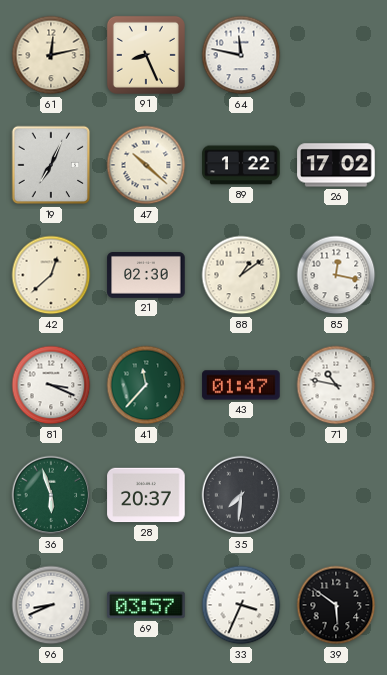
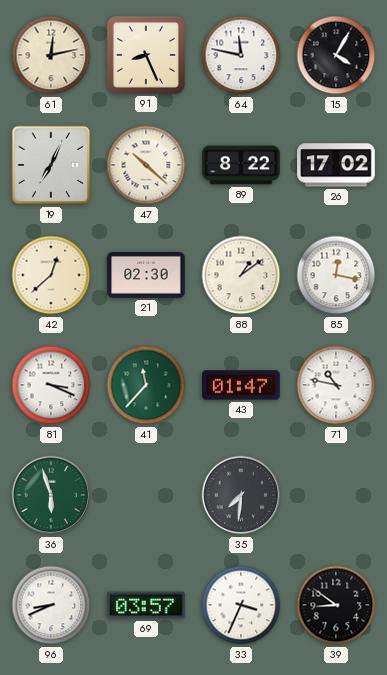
15: none -> 4:05 (336, 55)
89: 1:22 -> 8:22 (241, 165)
28: 20:37 -> none (146, 495)
39: 5:51 -> 8:51 (336, 605)
